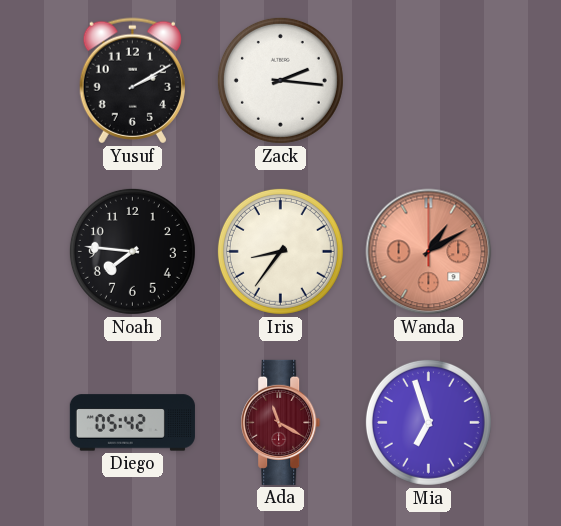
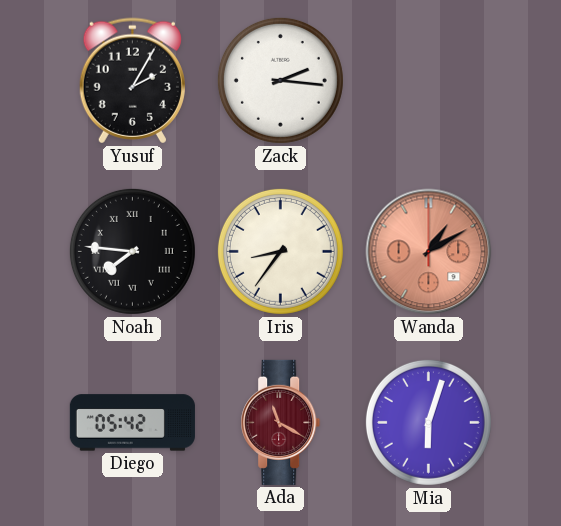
Yusuf: 2:10 -> 2:05 (132, 81)
Noah numerals: Arabic -> Roman (132, 251)
Mia: 6:57 -> 6:03 (428, 422)
